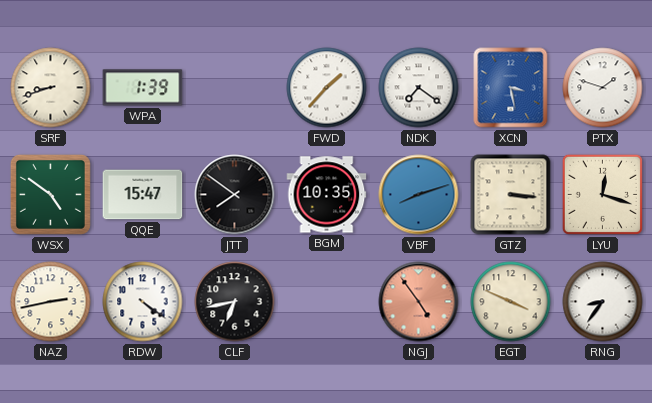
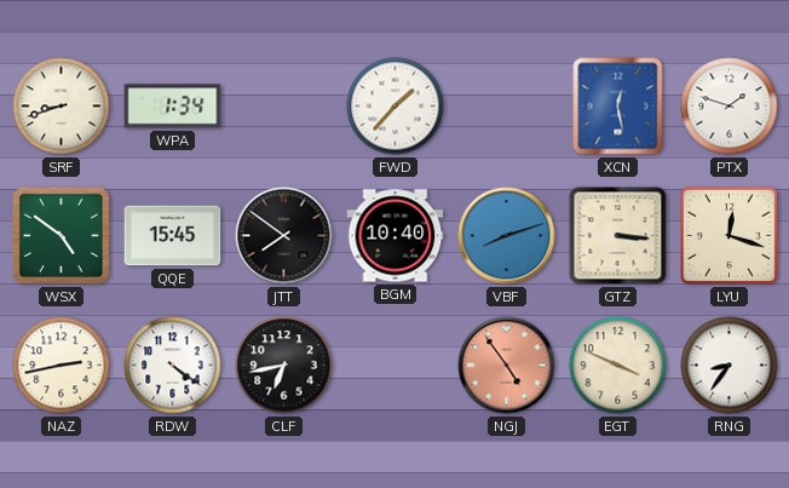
WPA: 1:39 -> 1:34 (173, 107)
NDK: 7:21 -> none (419, 88)
XCN: 3:28 -> 12:28 (618, 107)
QQE: 15:47 -> 15:45 (173, 236)
BGM: 10:35 -> 10:40 (396, 236)
